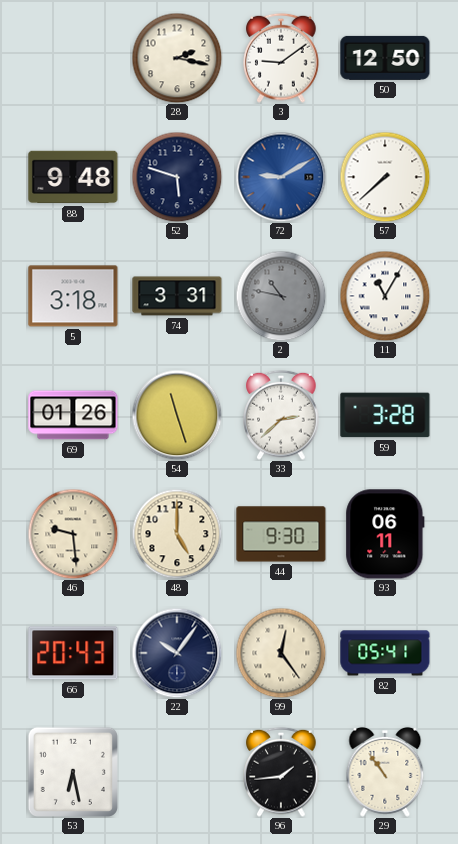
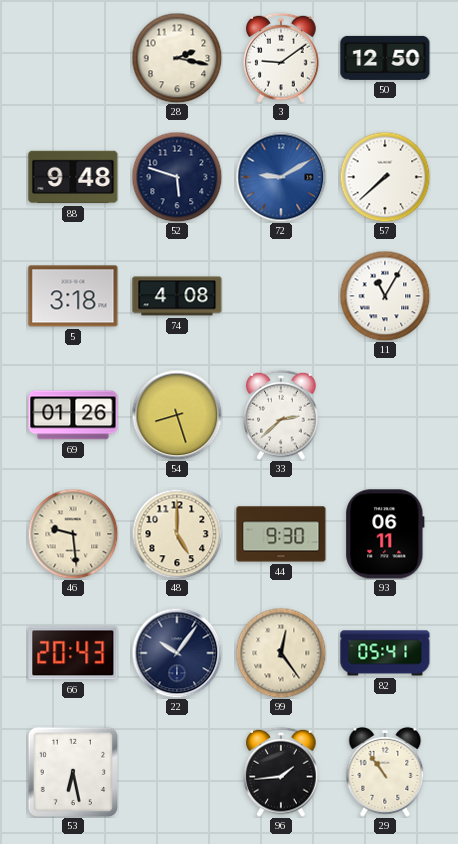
74: 3:31 -> 4:08 (177, 296)
2: 10:47 -> none (281, 296)
54: 11:27 -> 8:27 (177, 415)
59: 3:28 -> none (385, 415)
